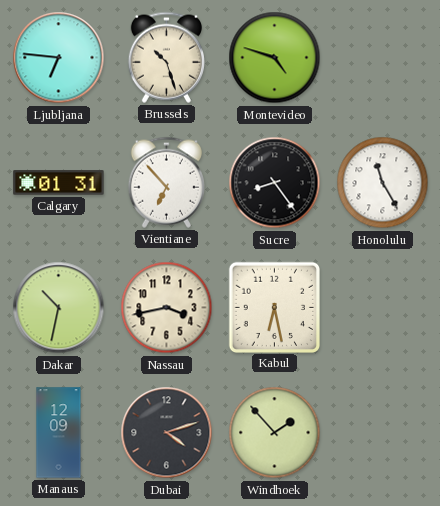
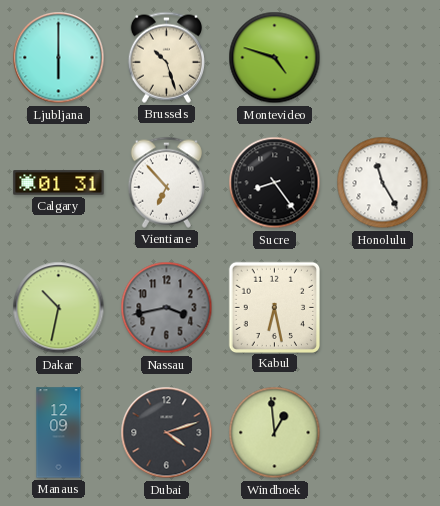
Ljubljana: 6:46 -> 6:00 (59, 58)
Nassau dial: cream -> grey (167, 308)
Windhoek: 1:53 -> 12:59 (275, 433)
